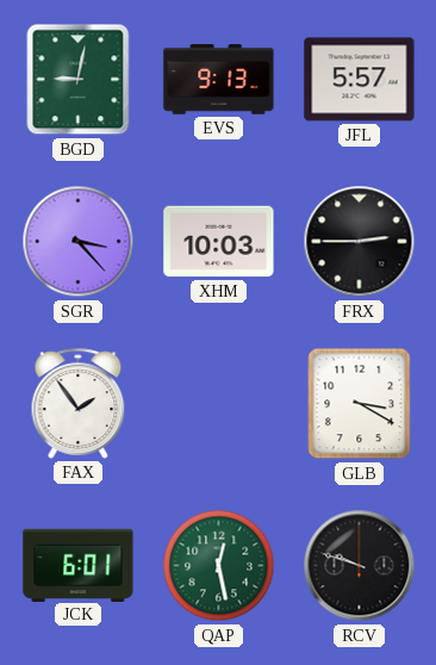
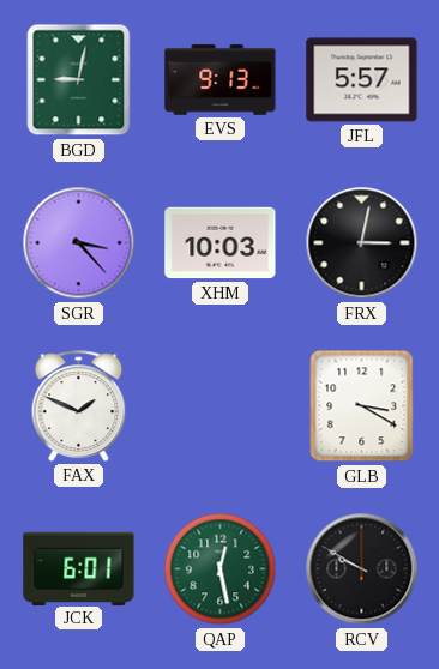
FRX: 2:45 -> 3:02 (362, 243)
FAX: 1:54 -> 1:49 (79, 405)
RCV: 9:48 -> 9:50 (362, 569)
